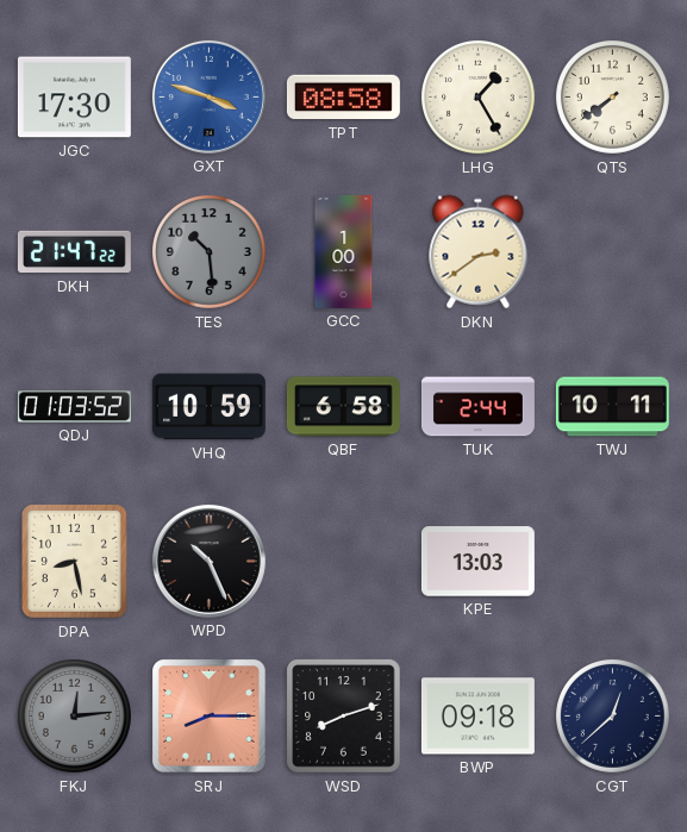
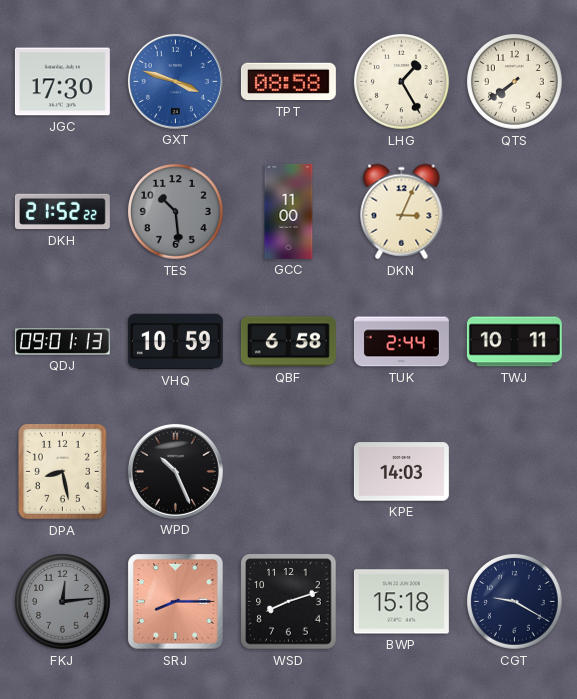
DKH: 21:47 -> 21:52 (62, 212)
GCC: 1:00 -> 11:00 (289, 211)
DKN: 2:39 -> 3:04 (402, 212)
QDJ: 01:03 -> 09:01 (62, 342)
KPE: 13:03 -> 14:03 (401, 472)
BWP: 09:18 -> 15:18 (401, 602)
CGT: 12:38 -> 9:20 (515, 602)
